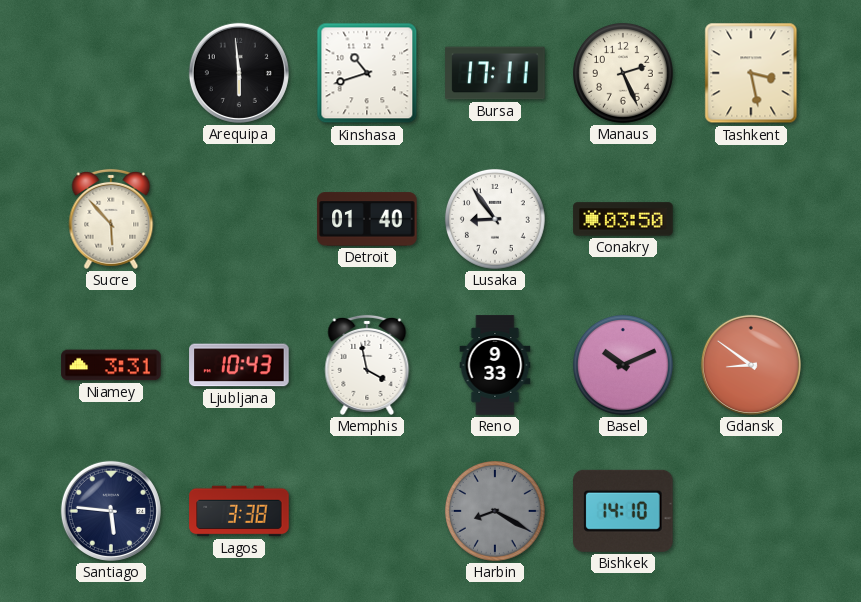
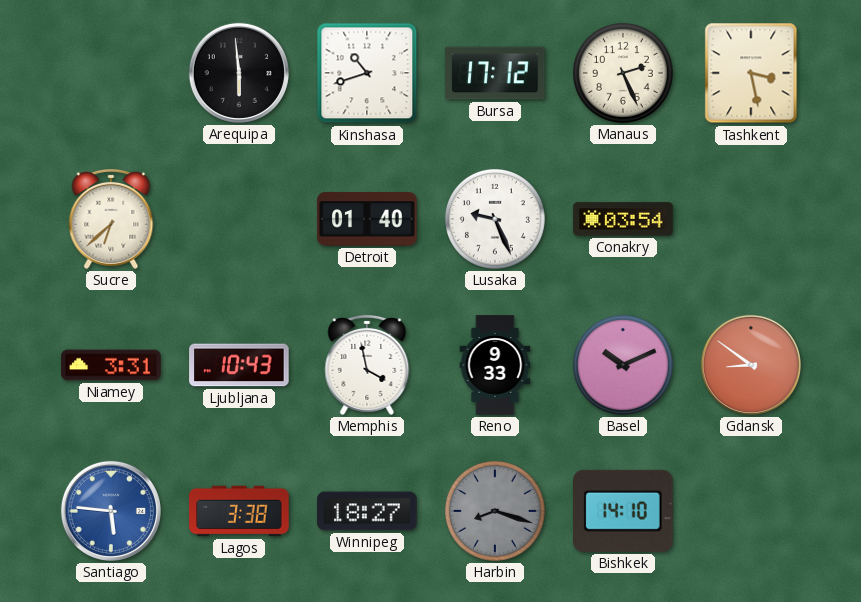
Bursa: 17:11 -> 17:12 (495, 73)
Sucre: 5:53 -> 6:38 (111, 219)
Lusaka: 8:54 -> 9:26 (495, 219)
Conakry: 03:50 -> 03:54 (623, 219)
Santiago dial: navy -> blue (111, 511)
Winnipeg: none -> 18:27 (367, 511)
Harbin: 8:20 -> 8:18 (495, 511)
